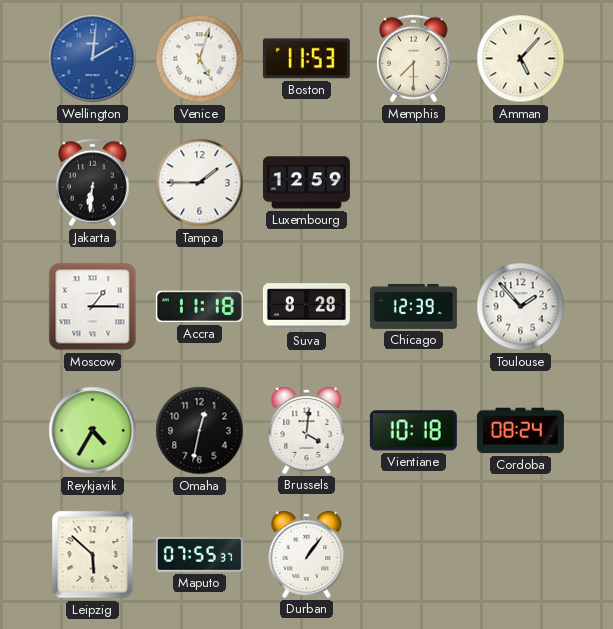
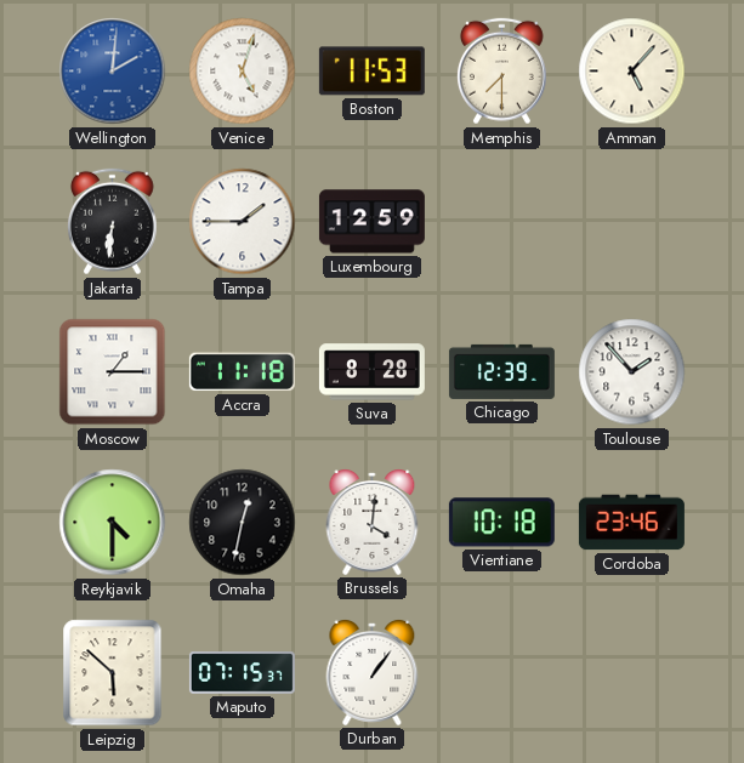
Reykjavik: 4:35 -> 4:30 (113, 523)
Cordoba: 08:24 -> 23:46 (631, 523)
Maputo: 07:55 -> 07:15 (242, 673)
